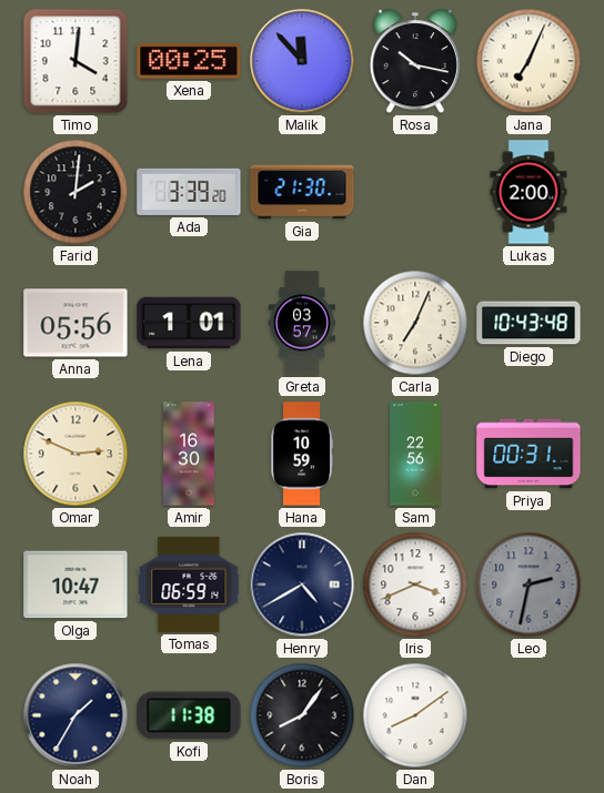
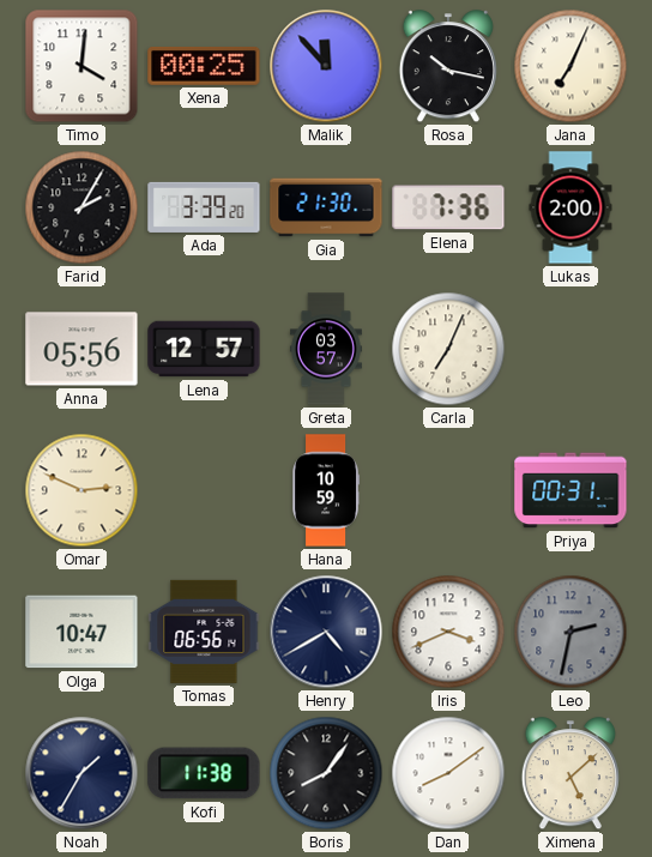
Farid: 2:01 -> 2:05 (81, 207)
Elena: none -> 7:36 (448, 207)
Lena: 1:01 -> 12:57 (204, 349)
Diego: 10:43 -> none (528, 323)
Amir: 16:30 -> none (189, 454)
Sam: 22:56 -> none (415, 454)
Tomas: 06:59 -> 06:56 (204, 632)
Ximena: none -> 5:08 (570, 774)
